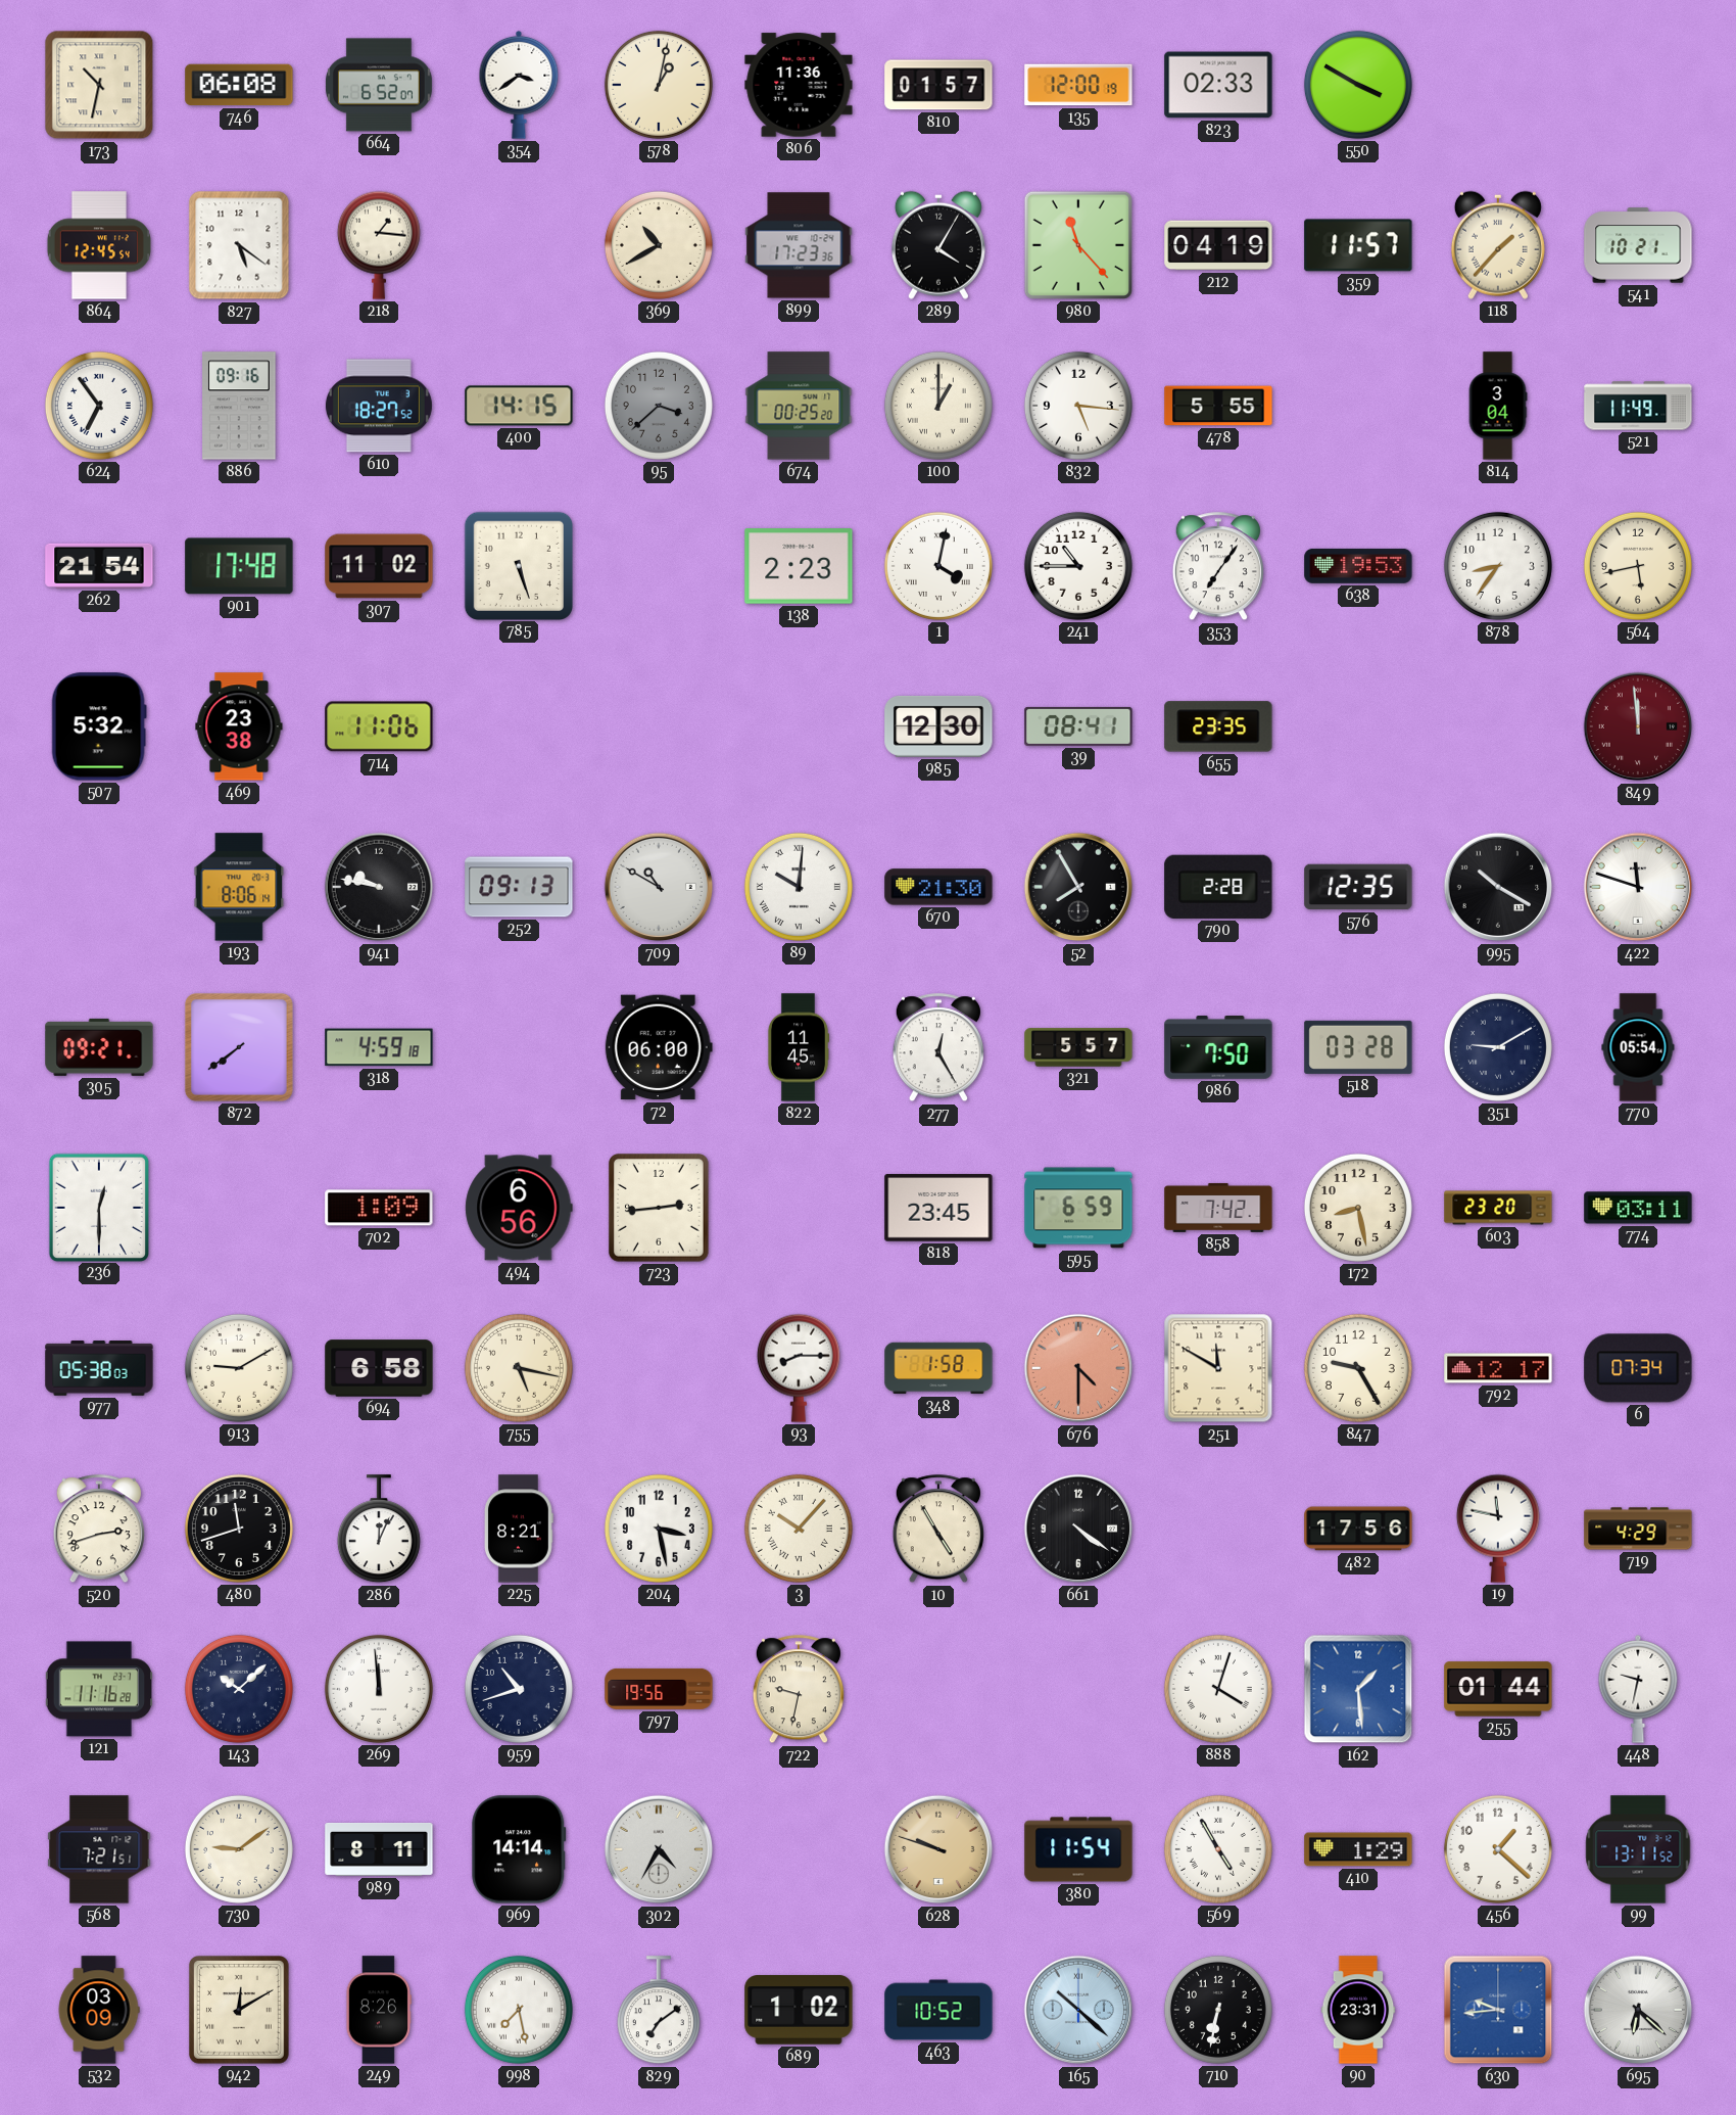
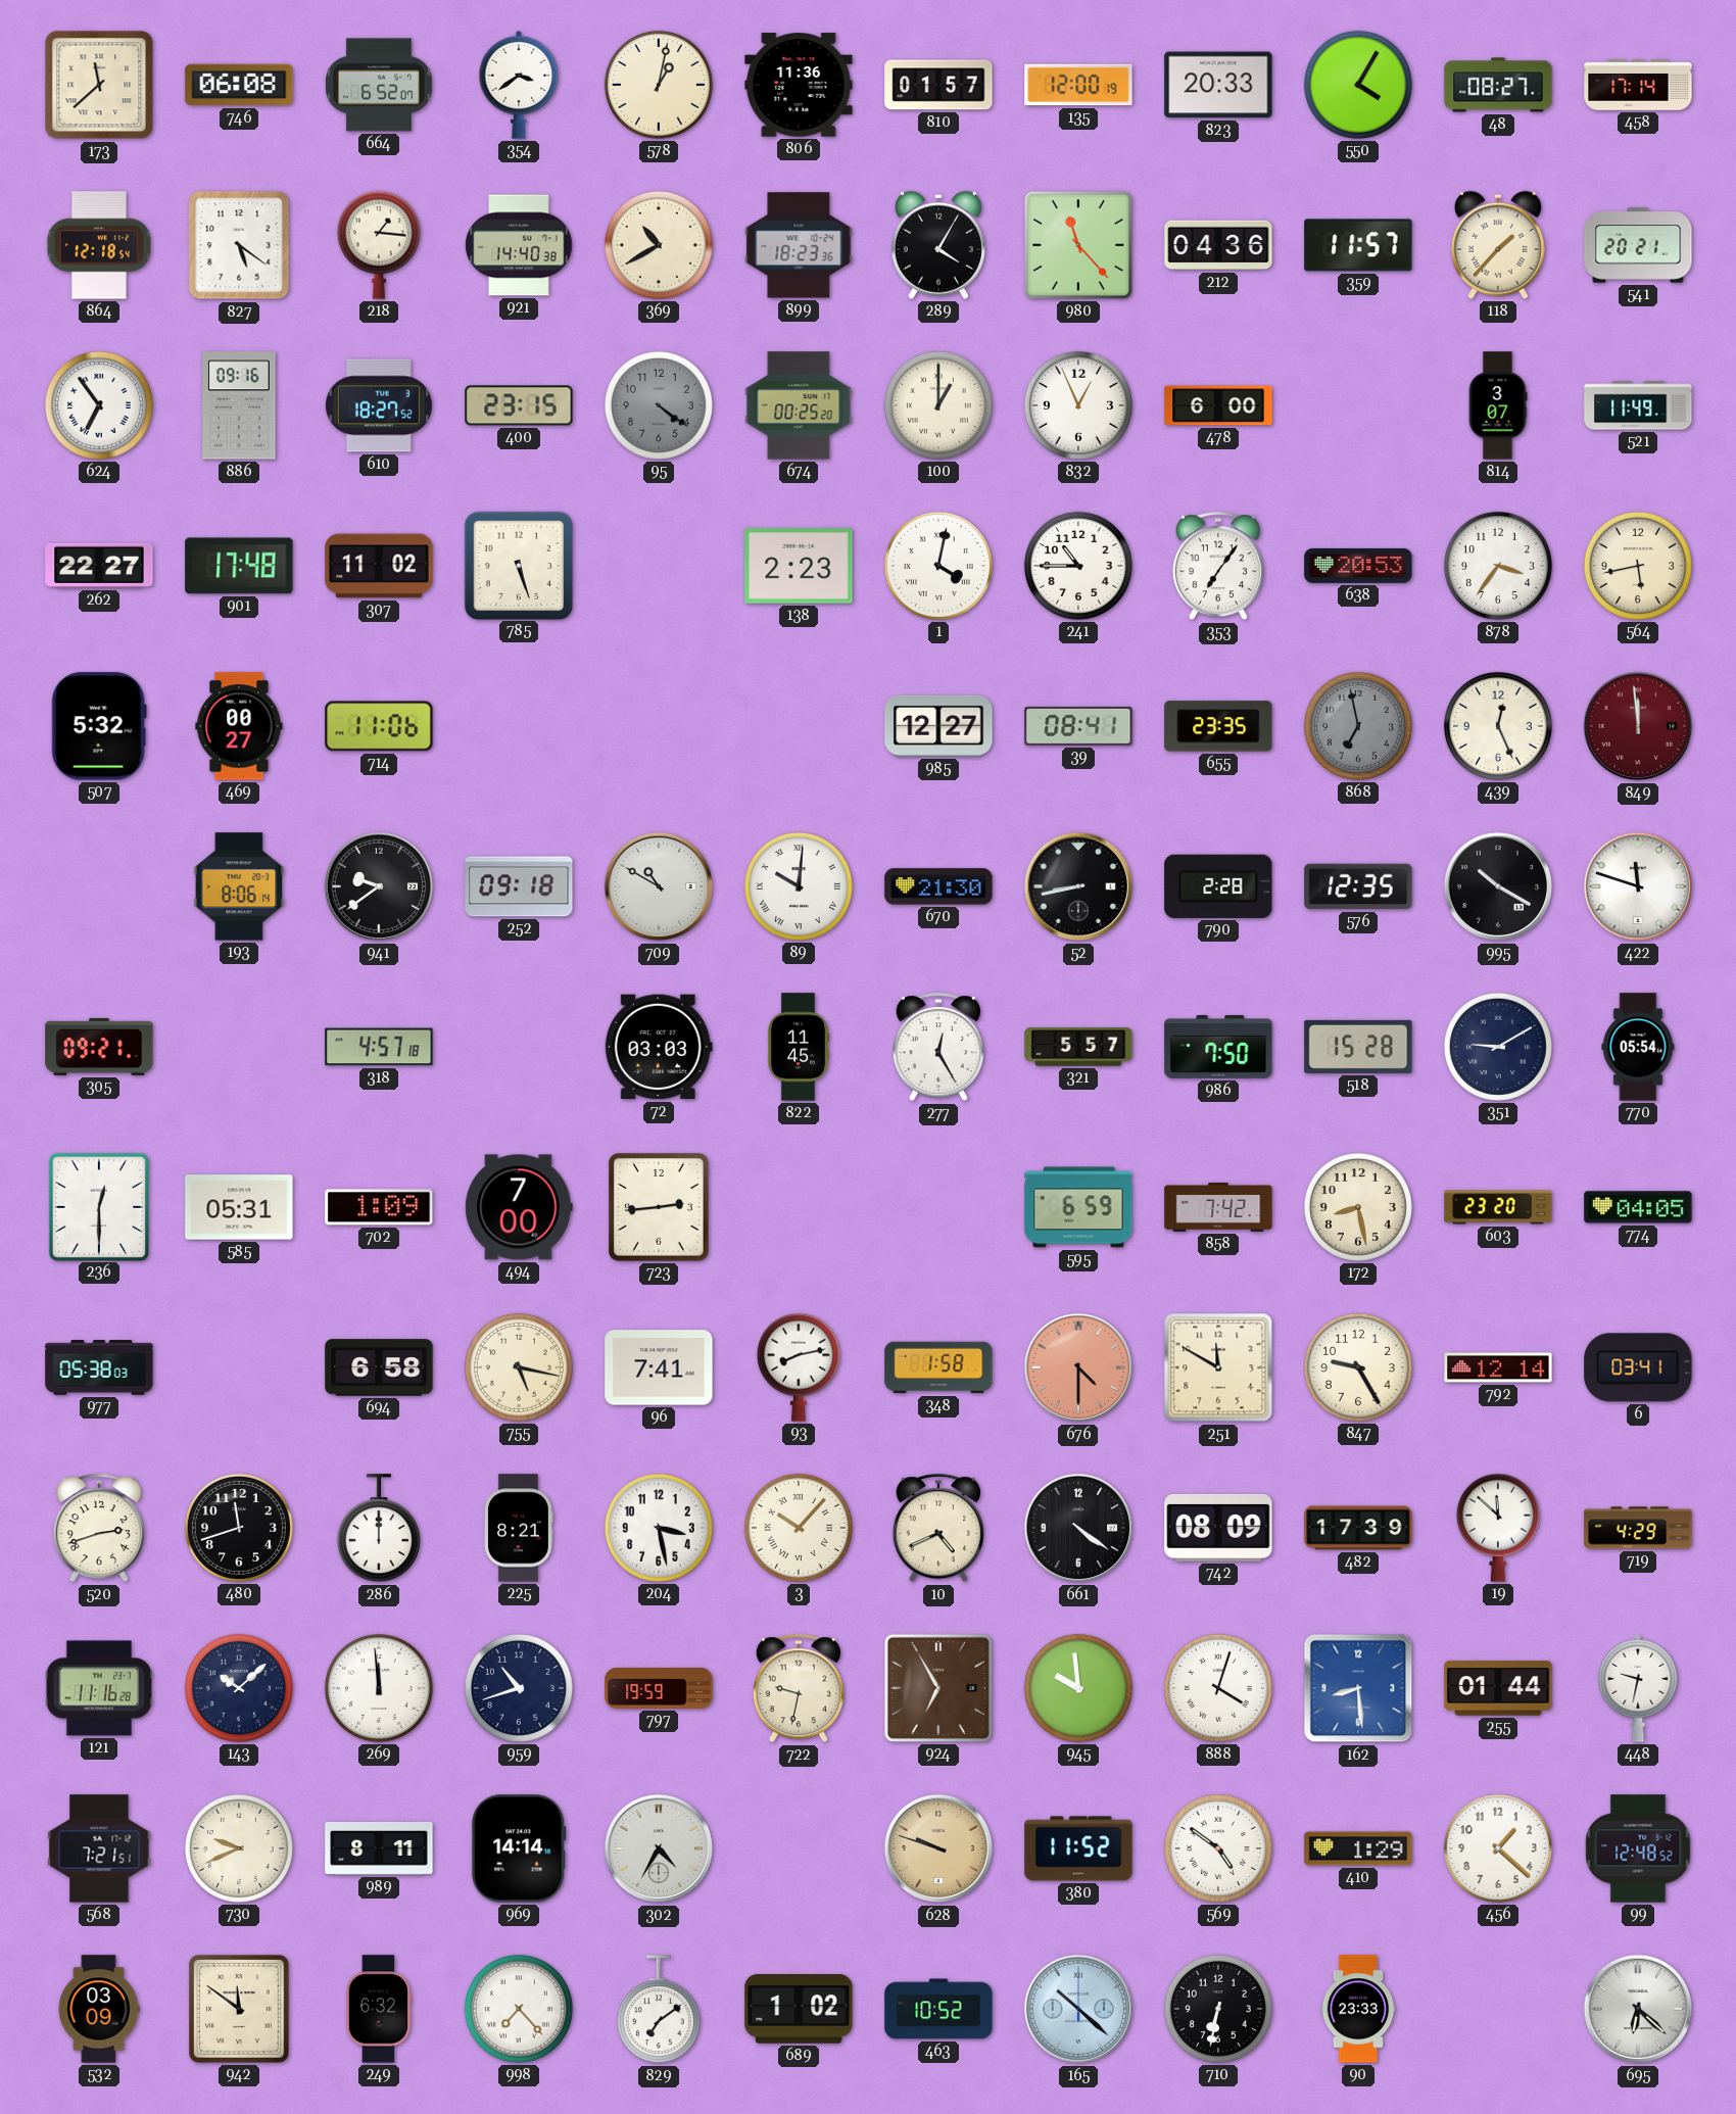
173: 10:32 -> 11:38 (99, 85)
823: 02:33 -> 20:33 (1218, 85)
550: 3:50 -> 4:05 (1358, 85)
48: none -> 08:27 (1498, 85)
458: none -> 17:14 (1638, 85)
864: 12:45 -> 12:18 (99, 245)
921: none -> 14:40 (519, 245)
899: 17:23 -> 18:23 (799, 245)
212: 04:19 -> 04:36 (1218, 245)
541: 10:21 -> 20:21 (1638, 245)
400: 14:15 -> 23:15 (519, 405)
95: 3:38 -> 4:21 (659, 405)
832: 5:16 -> 12:56 (1078, 405)
478: 5:55 -> 6:00 (1218, 405)
814: 3:04 -> 3:07 (1498, 405)
262: 21:54 -> 22:27 (99, 566)
638: 19:53 -> 20:53 (1358, 566)
878: 8:36 -> 3:36 (1498, 566)
469: 23:38 -> 00:27 (239, 726)
985: 12:30 -> 12:27 (938, 726)
868: none -> 6:58 (1358, 726)
439: none -> 12:26 (1498, 726)
941: 9:47 -> 9:39 (379, 886)
252: 09:13 -> 09:18 (519, 886)
52: 7:55 -> 8:43 (1078, 886)
872: 7:39 -> none (239, 1047)
318: 4:59 -> 4:57 (379, 1047)
72: 06:00 -> 03:03 (659, 1047)
518: 03:28 -> 15:28 (1358, 1047)
585: none -> 05:31 (239, 1207)
494: 6:56 -> 7:00 (519, 1207)
818: 23:45 -> none (938, 1208)
774: 03:11 -> 04:05 (1638, 1207)
913: 9:10 -> none (239, 1368)
96: none -> 7:41 (659, 1367)
93: 8:15 -> 8:13 (799, 1367)
792: 12:17 -> 12:14 (1498, 1367)
6: 07:34 -> 03:41 (1638, 1367)
286: 12:04 -> 12:00 (379, 1529)
10: 4:55 -> 4:41 (938, 1529)
742: none -> 08:09 (1218, 1528)
482: 17:56 -> 17:39 (1358, 1528)
19: 11:47 -> 11:52 (1498, 1528)
797: 19:56 -> 19:59 (659, 1688)
924: none -> 6:55 (938, 1688)
945: none -> 9:59 (1078, 1688)
162: 1:29 -> 8:29 (1358, 1688)
730: 9:09 -> 9:41 (239, 1848)
380: 11:54 -> 11:52 (1078, 1848)
569: 4:55 -> 4:51 (1218, 1848)
99: 13:11 -> 12:48 (1638, 1848)
942: 12:10 -> 11:51 (240, 2010)
249: 8:26 -> 6:32 (378, 2009)
998: 7:28 -> 7:23 (519, 2009)
90: 23:31 -> 23:33 (1358, 2009)
630: 9:44 -> none (1498, 2010)
